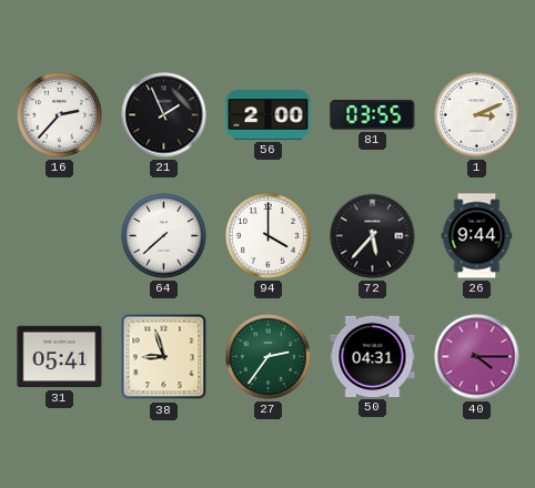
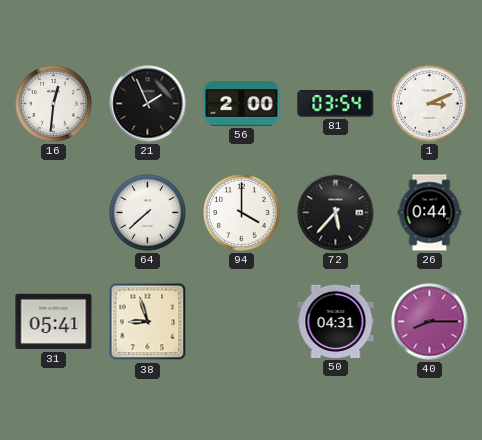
16: 2:37 -> 12:31 (54, 104)
81: 03:55 -> 03:54 (336, 104)
26: 9:44 -> 0:44 (430, 213)
27: 2:36 -> none (269, 357)
40: 4:15 -> 8:15 (430, 322)
